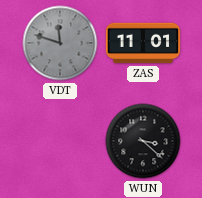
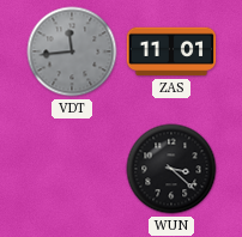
VDT: 11:48 -> 11:44 (72, 51)
